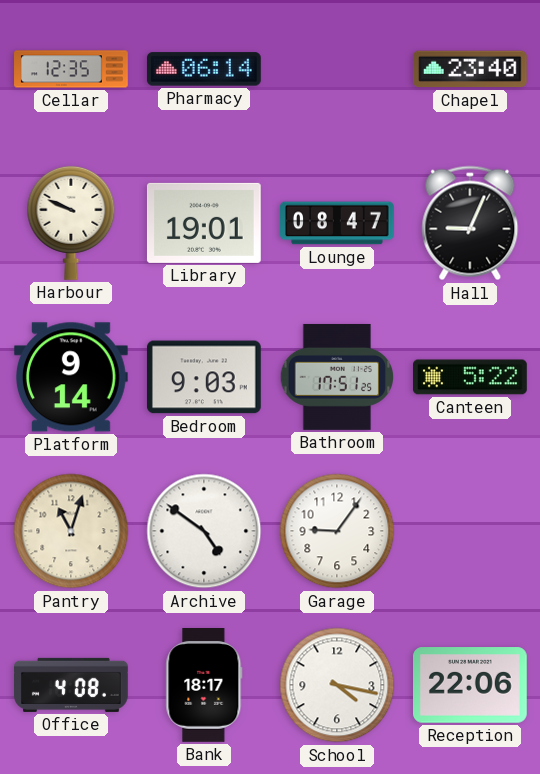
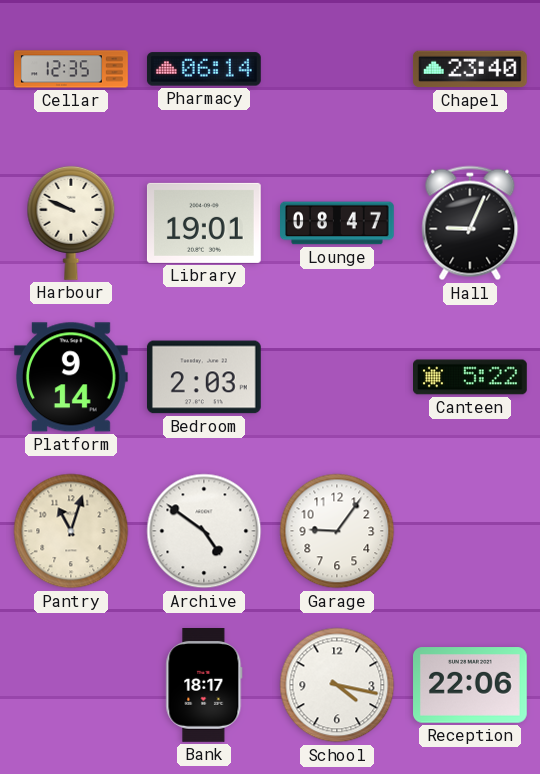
Bedroom: 9:03 -> 2:03 (204, 377)
Bathroom: 17:51 -> none (336, 377)
Office: 4:08 -> none (72, 685)
